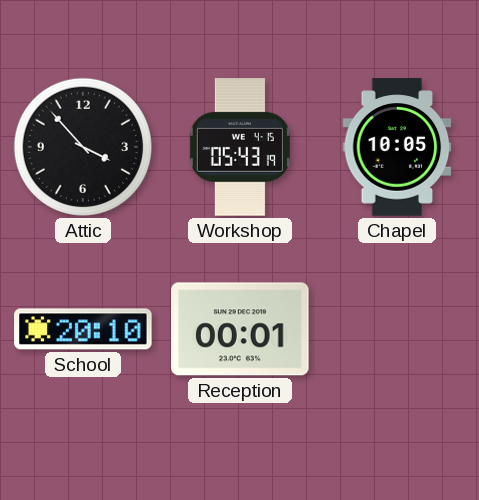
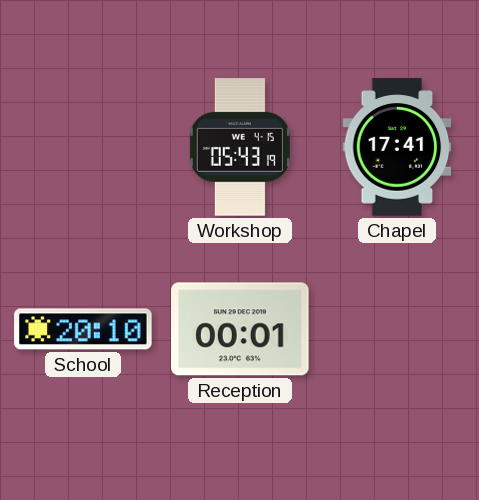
Attic: 3:53 -> none (83, 147)
Chapel: 10:05 -> 17:41 (397, 147)
